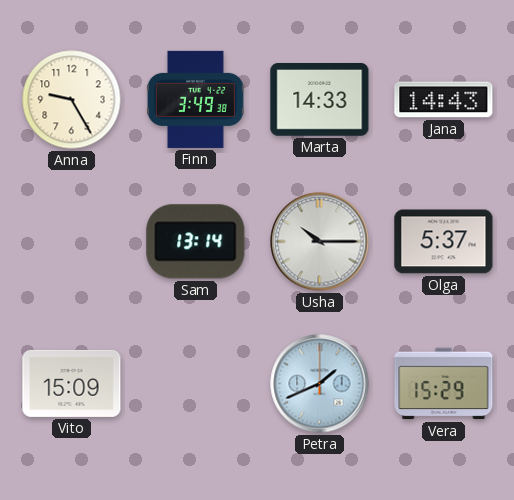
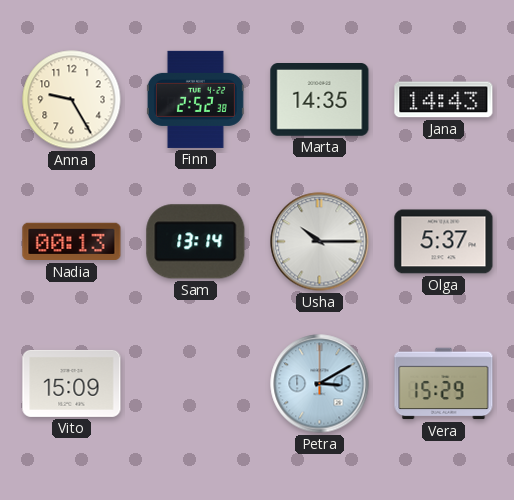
Finn: 3:49 -> 2:52 (195, 99)
Marta: 14:33 -> 14:35 (320, 100)
Nadia: none -> 00:13 (72, 242)
Petra: 1:41 -> 3:10 (320, 384)
